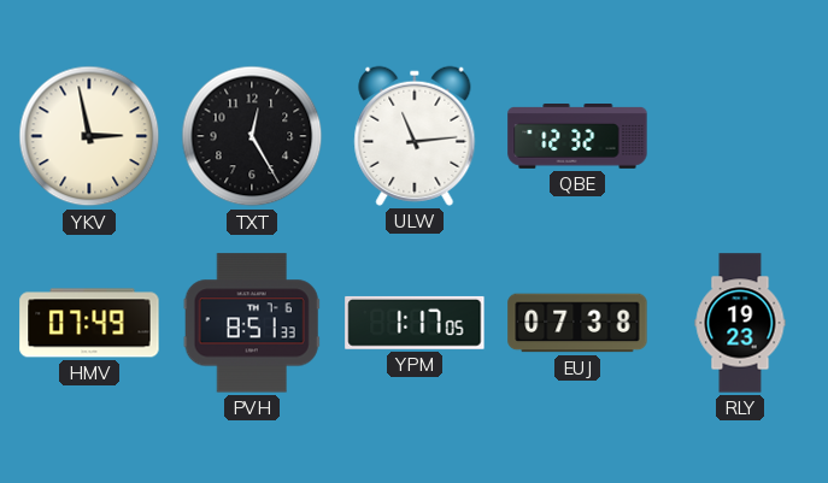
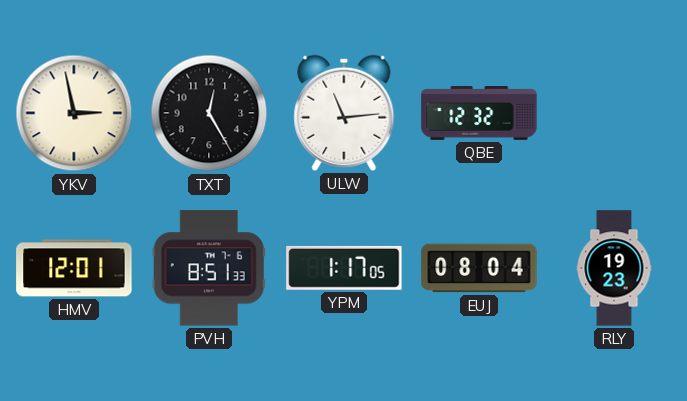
HMV: 07:49 -> 12:01 (74, 268)
EUJ: 07:38 -> 08:04 (479, 268)
